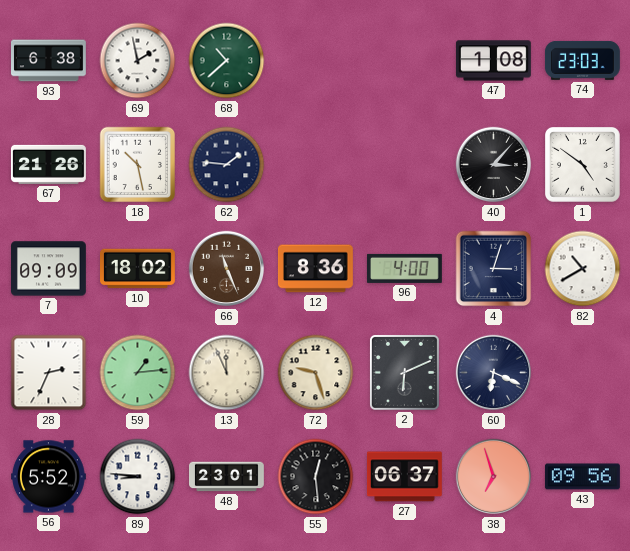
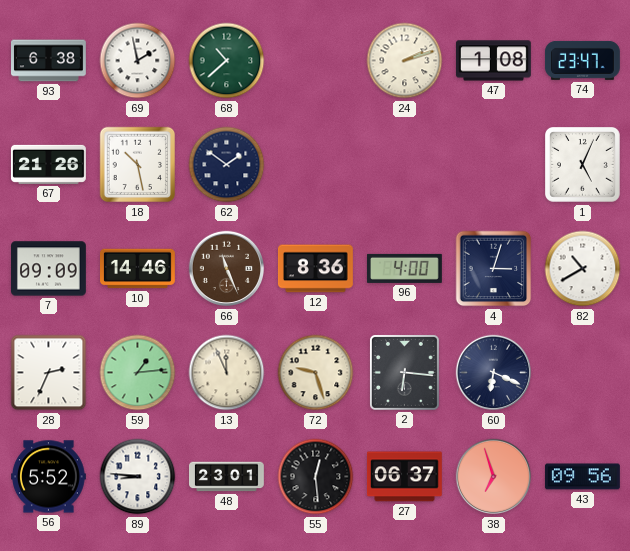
24: none -> 2:12 (405, 61)
74: 23:03 -> 23:47 (582, 60)
62: 1:46 -> 1:51 (227, 165)
40: 3:07 -> none (494, 165)
1: 4:51 -> 5:04 (583, 165)
10: 18:02 -> 14:46 (138, 269)
2: 6:11 -> 6:16 (404, 372)
